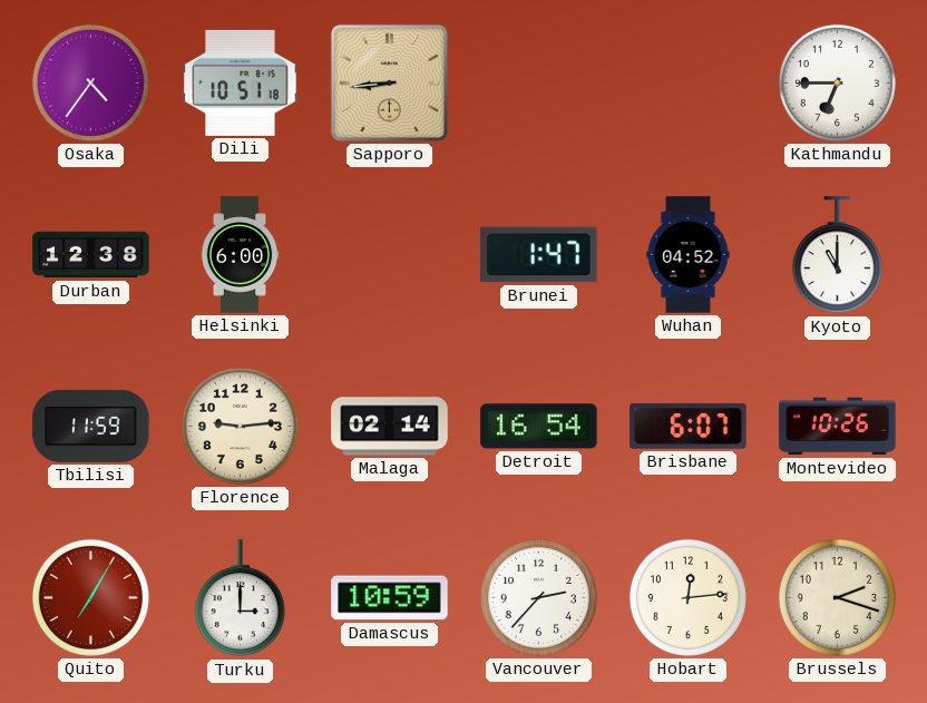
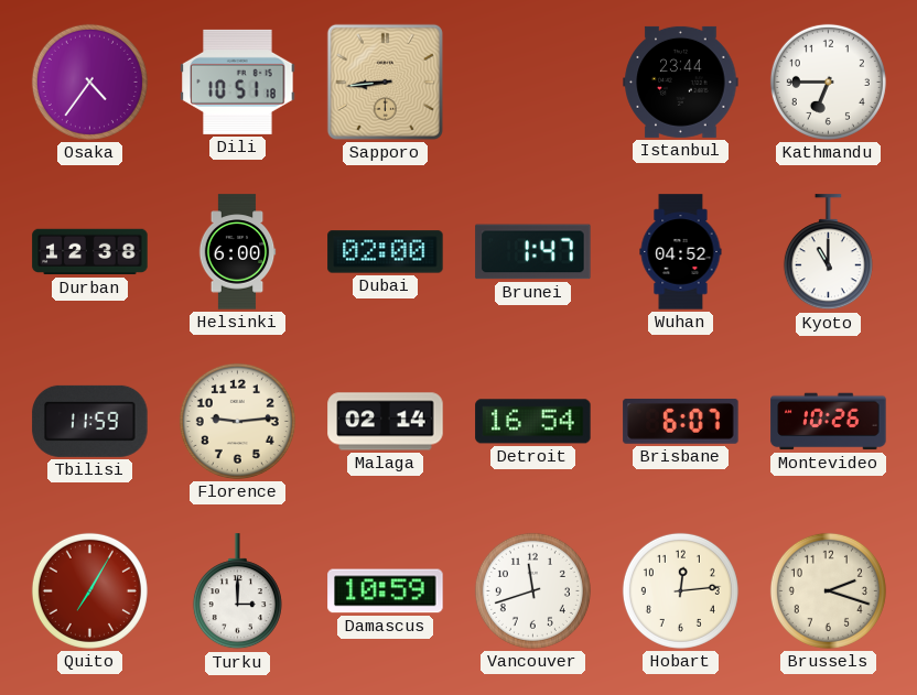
Istanbul: none -> 23:44 (681, 82)
Dubai: none -> 02:00 (386, 252)
Vancouver: 2:37 -> 11:42 (532, 590)
